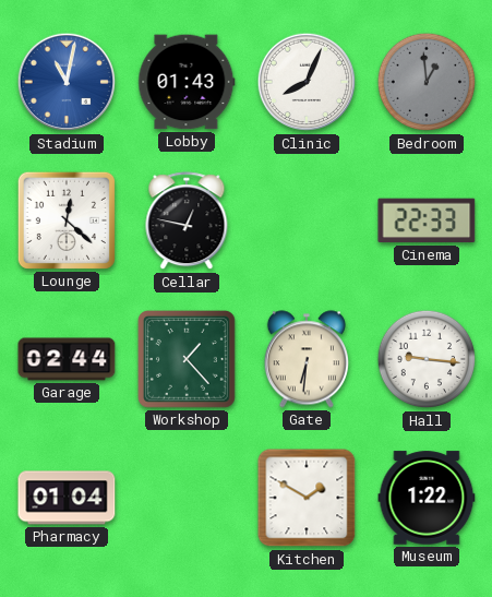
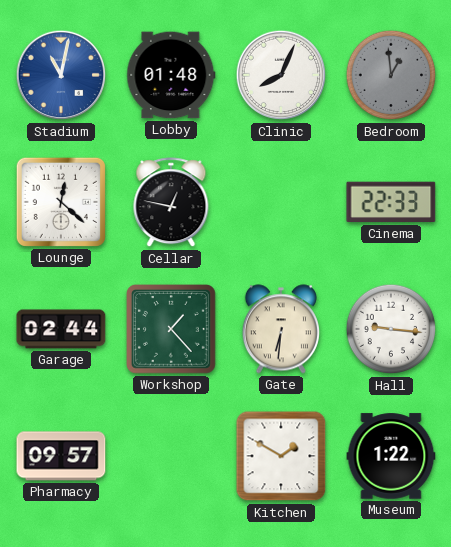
Lobby: 01:43 -> 01:48 (171, 75)
Pharmacy: 01:04 -> 09:57 (61, 456)
